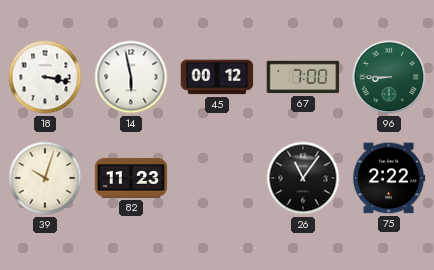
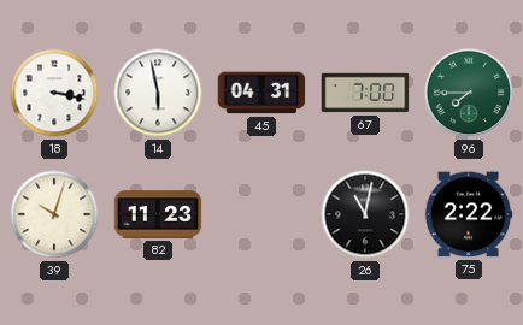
45: 00:12 -> 04:31 (261, 93)
96: 8:45 -> 7:45 (469, 93)
26: 11:06 -> 11:02 (365, 214)
